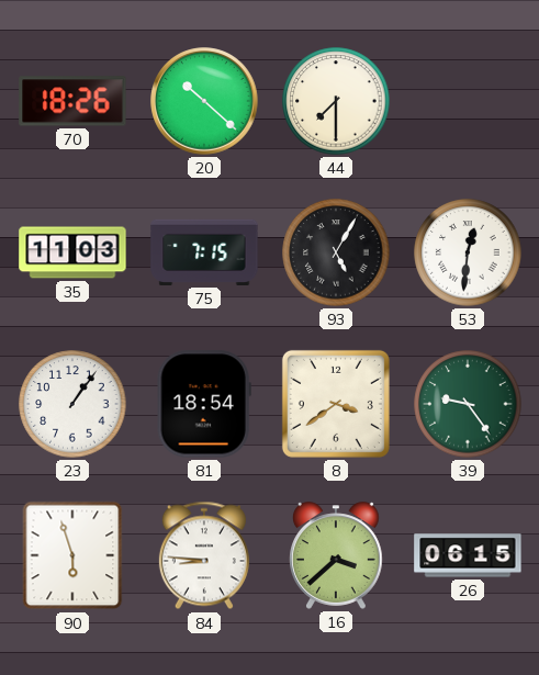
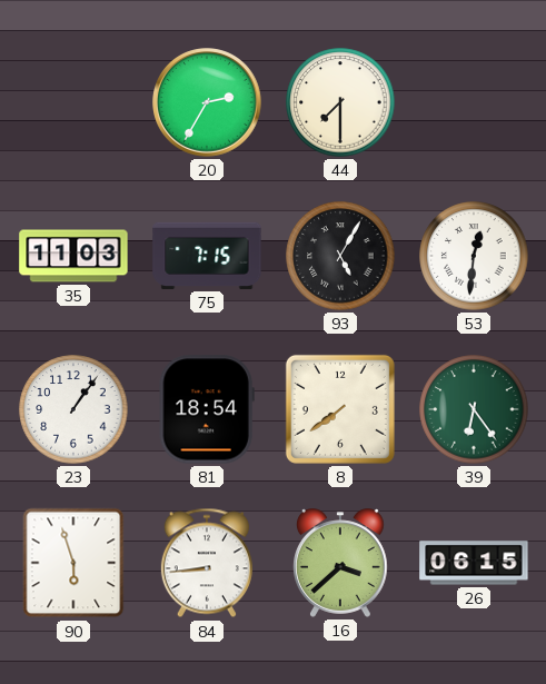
70: 18:26 -> none (72, 101)
20: 10:22 -> 2:35 (207, 102)
8: 3:39 -> 7:39 (340, 409)
39: 9:24 -> 6:24 (474, 409)
84: 8:46 -> 8:44 (207, 563)
